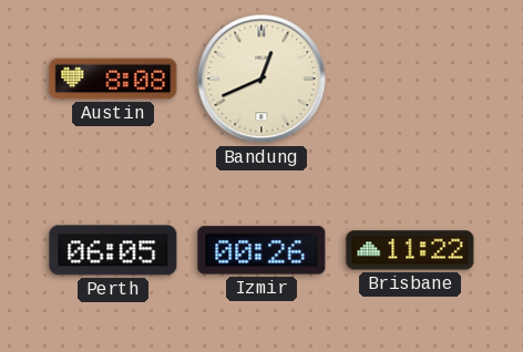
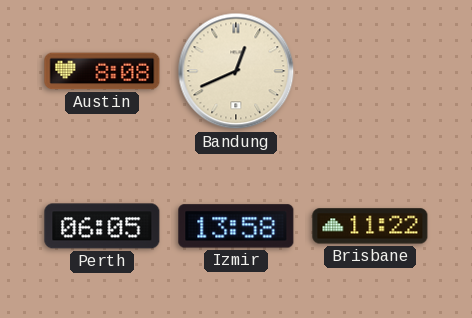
Izmir: 00:26 -> 13:58 (236, 226)
